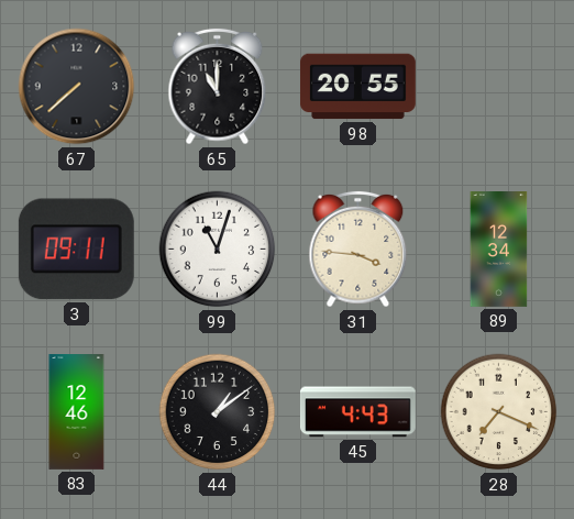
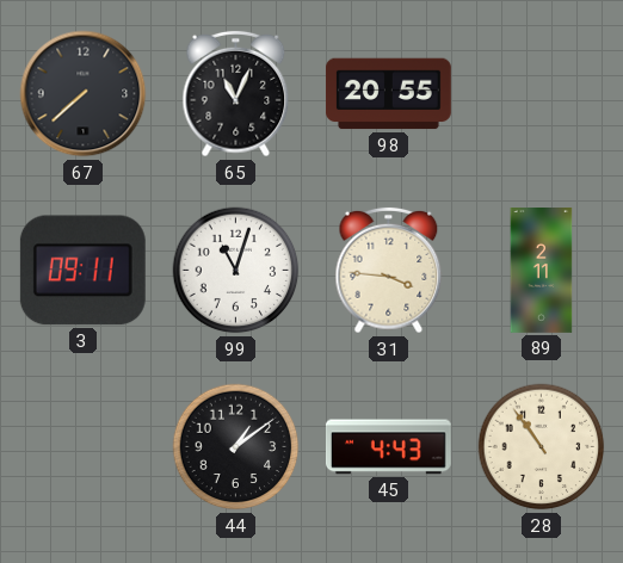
65: 11:00 -> 11:04 (236, 94)
89: 12:34 -> 2:11 (542, 271)
83: 12:46 -> none (77, 412)
28: 7:19 -> 10:54 (542, 447)
